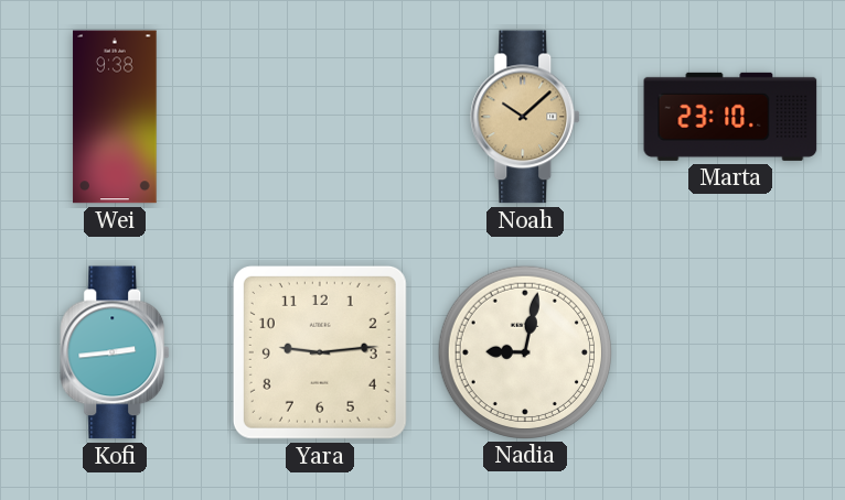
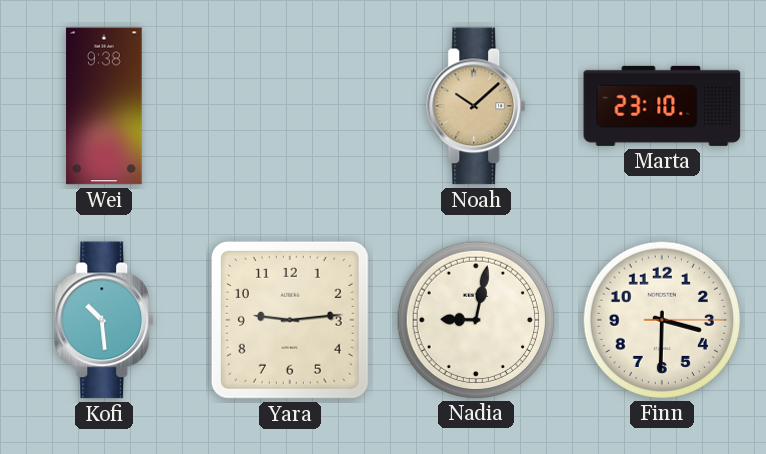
Kofi: 2:44 -> 10:29 (105, 320)
Finn: none -> 3:30 (661, 319)
